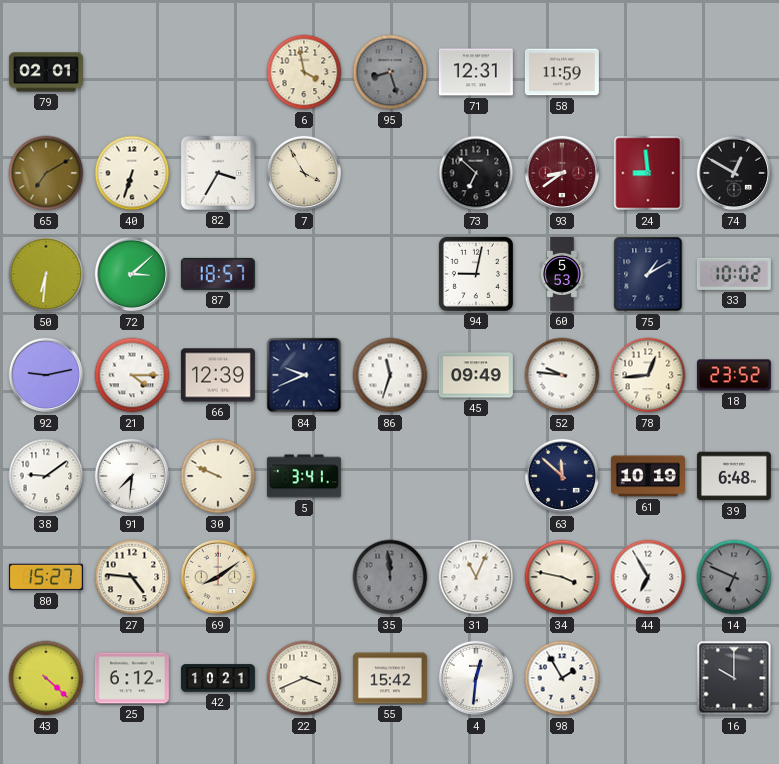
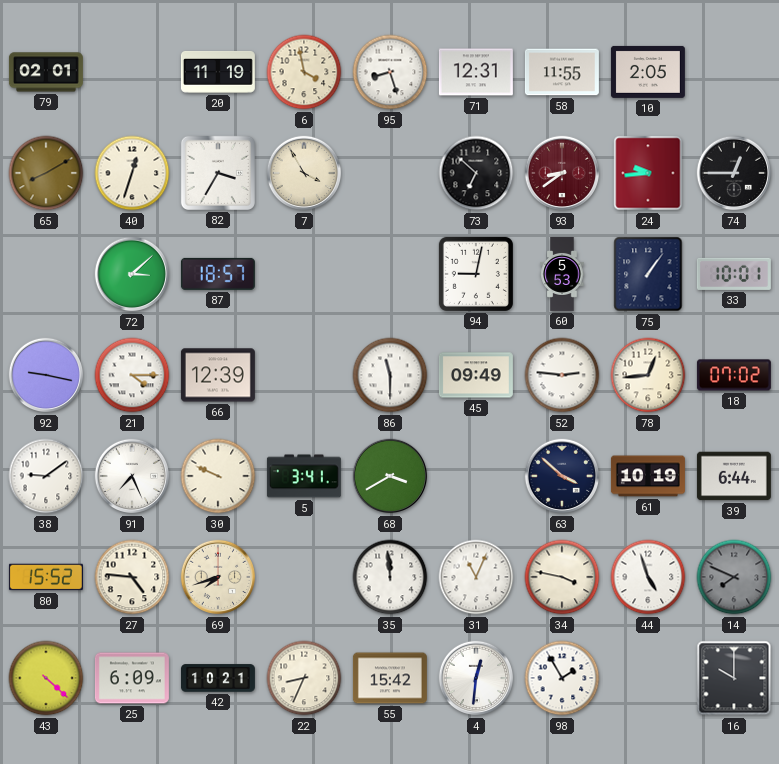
20: none -> 11:19 (218, 72)
95 dial: grey -> white (390, 72)
58: 11:59 -> 11:55 (562, 72)
10: none -> 2:05 (648, 72)
65: 7:10 -> 8:10 (46, 173)
40: 6:33 -> 12:33 (132, 173)
24: 8:59 -> 9:44 (648, 173)
74: 12:50 -> 12:45 (734, 173)
50: 6:31 -> none (46, 274)
75: 1:10 -> 1:06 (648, 274)
33: 10:02 -> 10:01 (734, 274)
92: 9:13 -> 9:17 (46, 375)
84: 9:41 -> none (304, 375)
86: 11:33 -> 11:30 (390, 375)
52: 9:46 -> 2:46 (562, 375)
18: 23:52 -> 07:02 (734, 375)
91: 7:31 -> 7:26 (132, 476)
68: none -> 3:40 (390, 476)
63: 11:52 -> 3:52 (562, 476)
39: 6:48 -> 6:44 (734, 476)
80: 15:27 -> 15:52 (46, 577)
69: 8:09 -> 7:42 (218, 577)
35 dial: grey -> white (390, 577)
44: 6:55 -> 4:57 (648, 577)
14: 6:49 -> 7:49 (734, 577)
25: 6:12 -> 6:09 (132, 678)
22: 3:41 -> 8:34 (304, 678)
